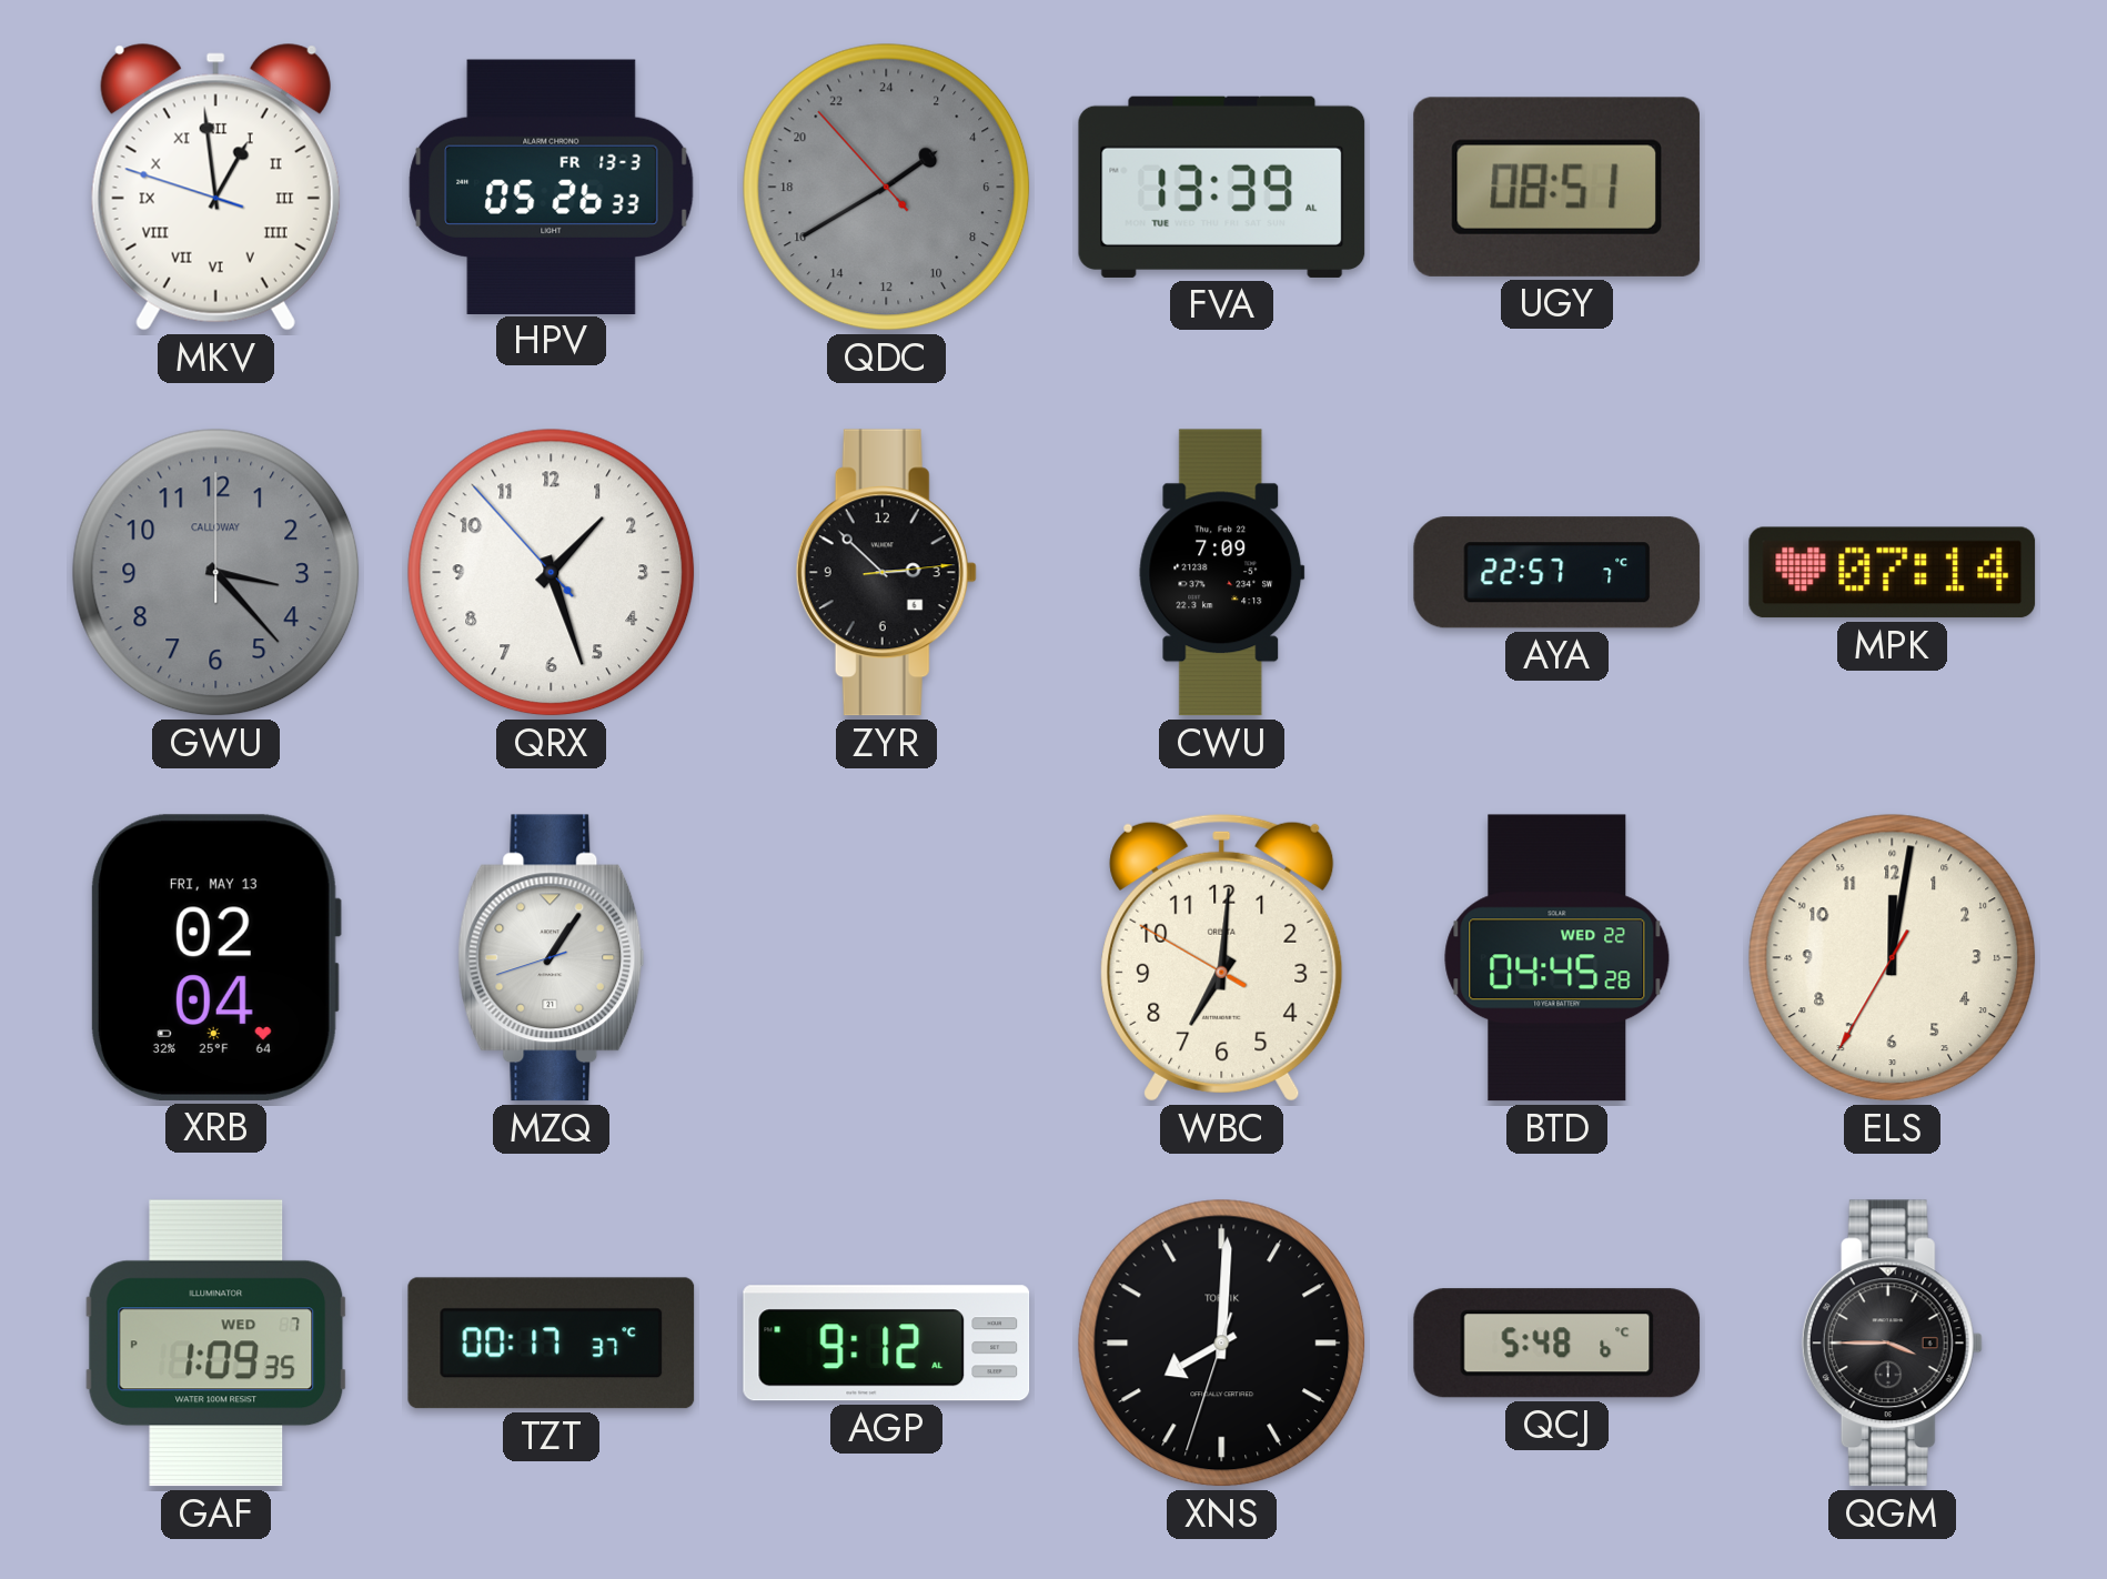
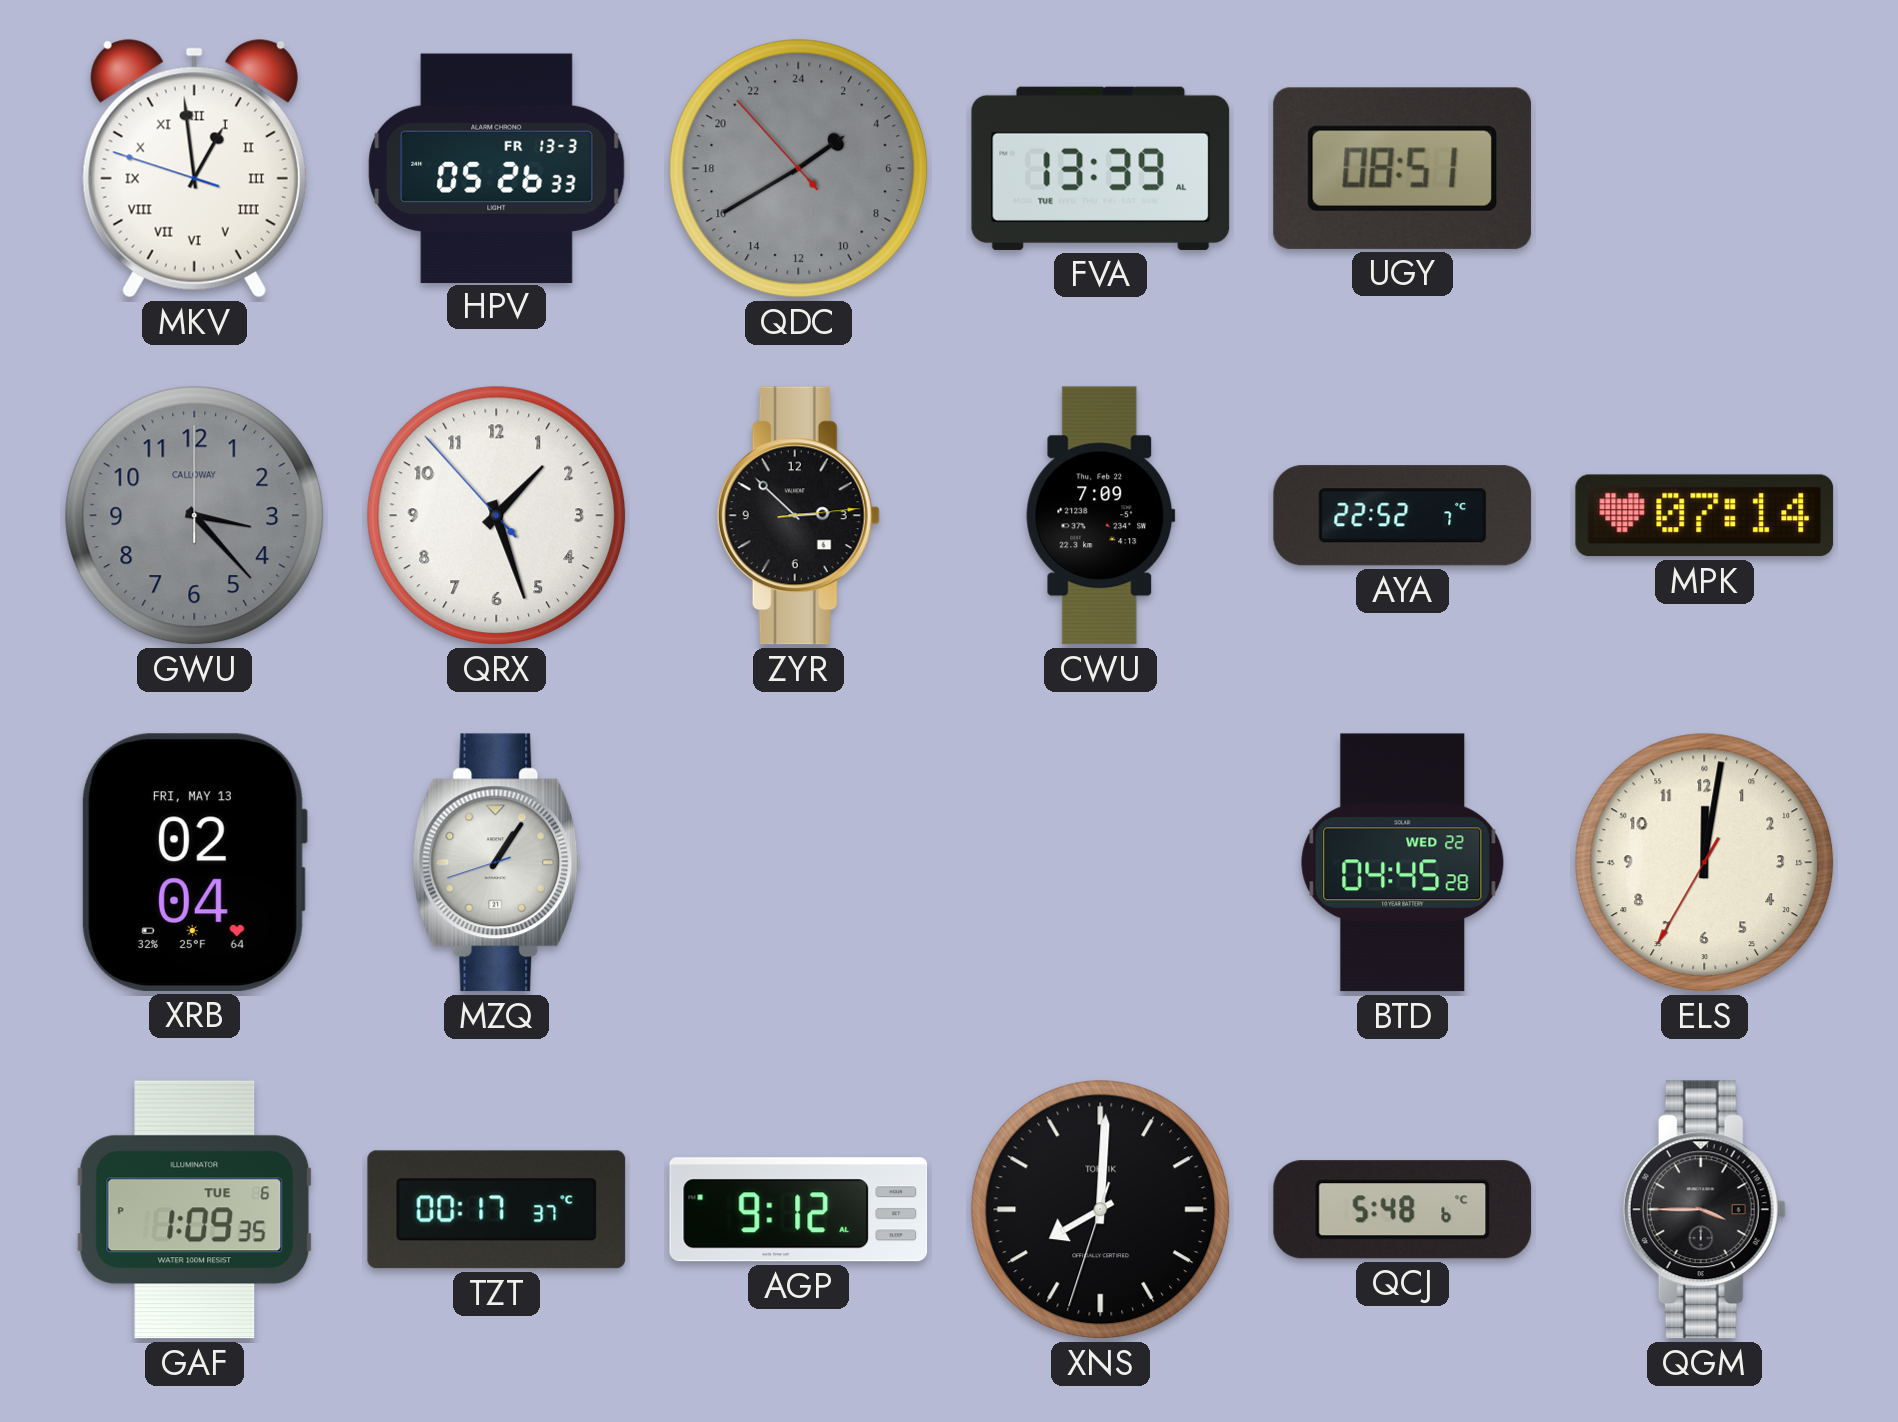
AYA: 22:57 -> 22:52 (1403, 516)
WBC: 7:00 -> none (1222, 957)
GAF date: WED 7 -> TUE 6 (195, 1210)
